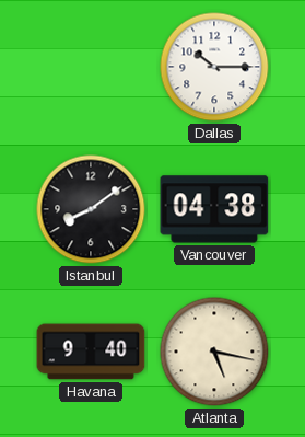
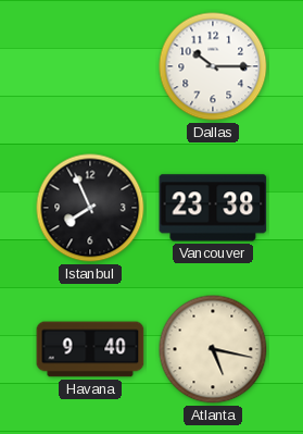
Istanbul: 8:09 -> 7:56 (90, 208)
Vancouver: 04:38 -> 23:38 (213, 208)
